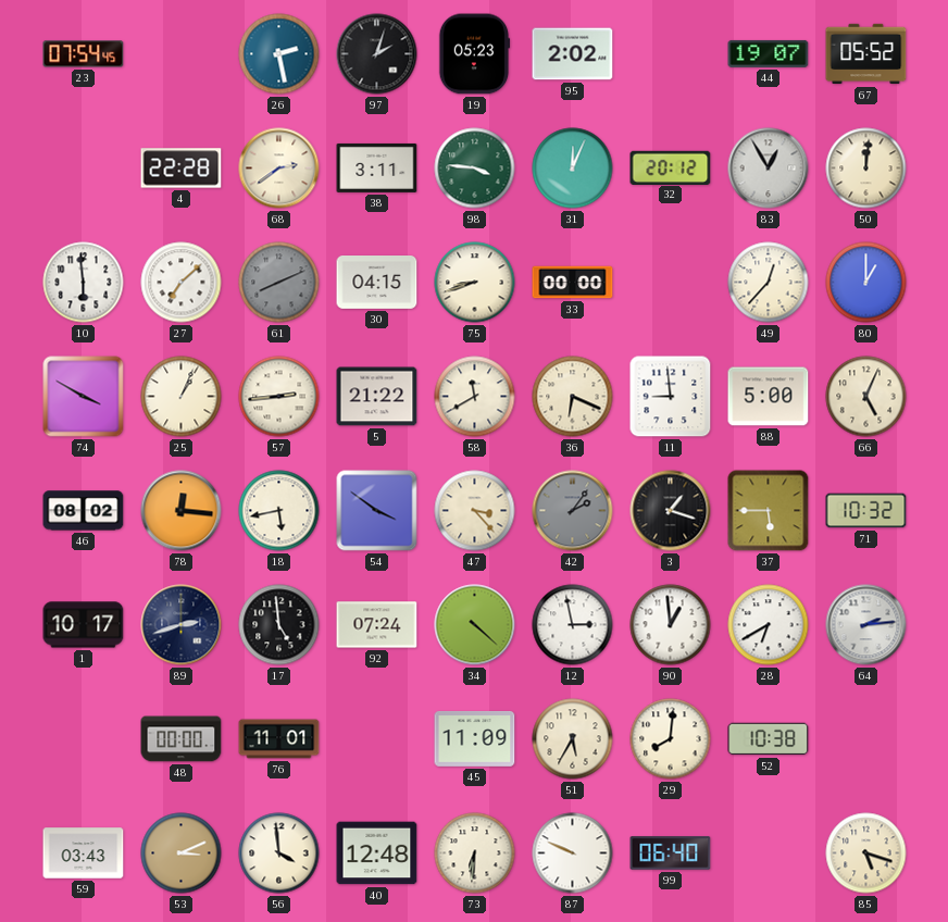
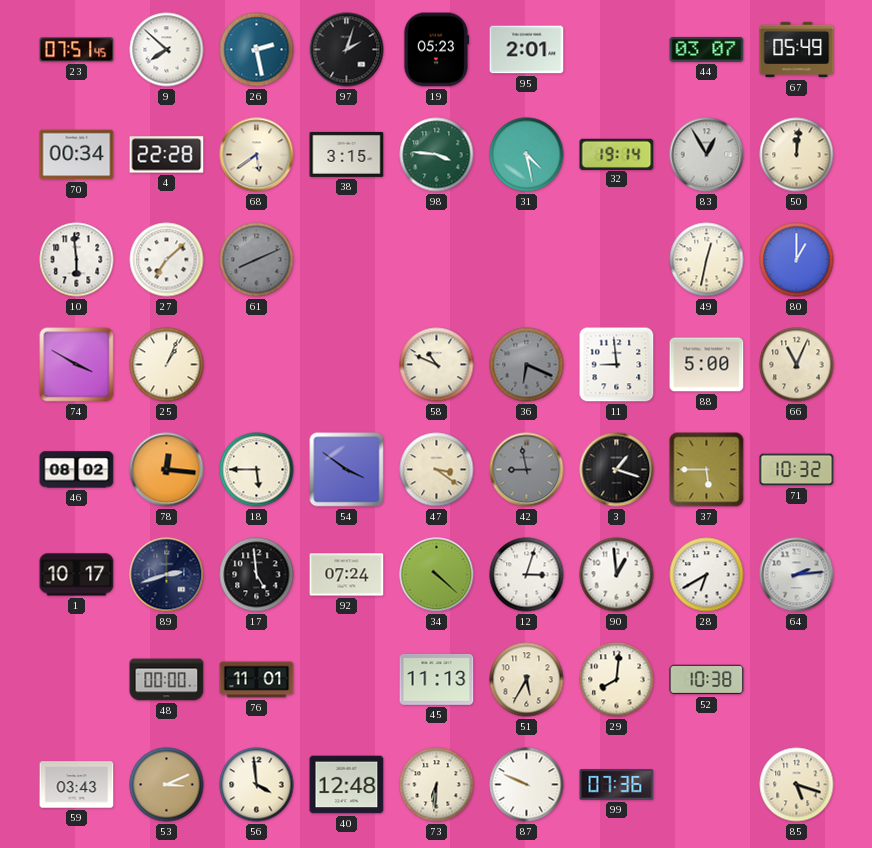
23: 07:54 -> 07:51 (77, 50)
9: none -> 7:52 (167, 50)
95: 2:02 -> 2:01 (527, 50)
44: 19:07 -> 03:07 (707, 49)
67: 05:52 -> 05:49 (797, 50)
70: none -> 00:34 (77, 155)
68: 2:39 -> 5:39 (257, 155)
38: 3:11 -> 3:15 (347, 154)
31: 12:04 -> 4:28 (527, 155)
32: 20:12 -> 19:14 (617, 154)
30: 04:15 -> none (377, 283)
75: 8:42 -> none (475, 283)
33: 00:00 -> none (573, 283)
49: 12:37 -> 12:32 (707, 260)
57: 2:44 -> none (279, 397)
5: 21:22 -> none (377, 397)
58: 11:40 -> 10:49 (437, 365)
36 dial: cream -> grey (527, 365)
66: 5:04 -> 11:04 (797, 365)
18: 5:43 -> 5:45 (257, 470)
47: 3:23 -> 3:21 (437, 470)
42: 2:06 -> 8:58 (527, 470)
12: 2:58 -> 3:03 (527, 575)
45: 11:09 -> 11:13 (437, 680)
99: 06:40 -> 07:36 (617, 785)
